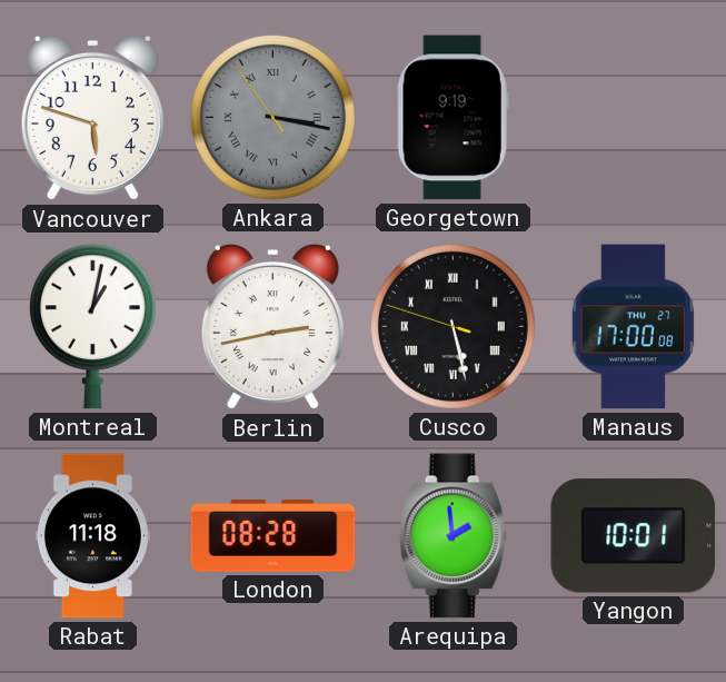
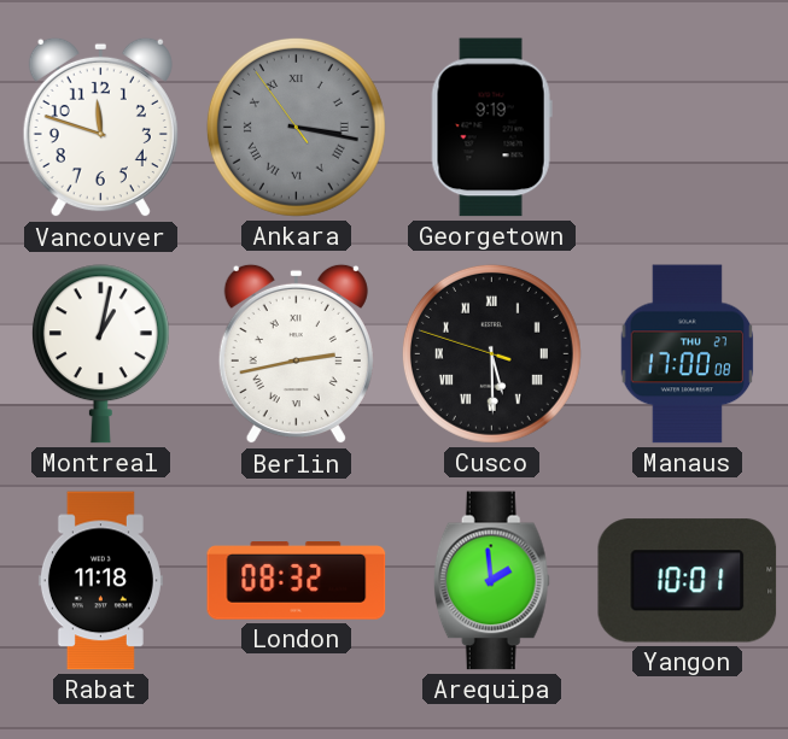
Vancouver: 5:48 -> 11:48 (100, 128)
Cusco: 5:27 -> 5:29 (491, 353)
London: 08:28 -> 08:32 (297, 581)
